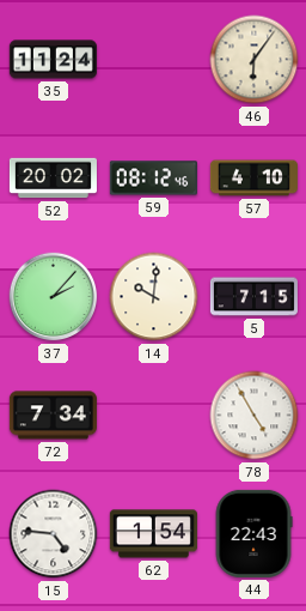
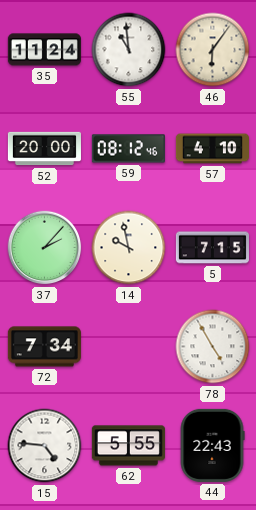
55: none -> 10:59 (129, 50)
52: 20:02 -> 20:00 (44, 149)
14: 10:01 -> 9:58 (129, 248)
62: 1:54 -> 5:55 (128, 446)
